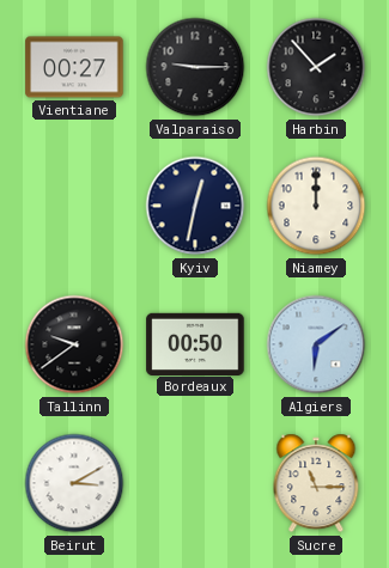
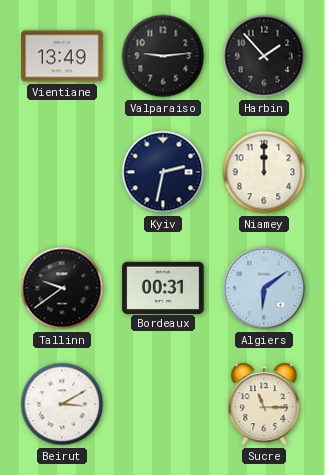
Vientiane: 00:27 -> 13:49 (62, 56)
Valparaiso: 9:15 -> 9:14 (163, 56)
Kyiv: 12:32 -> 2:32 (163, 172)
Bordeaux: 00:50 -> 00:31 (163, 287)
